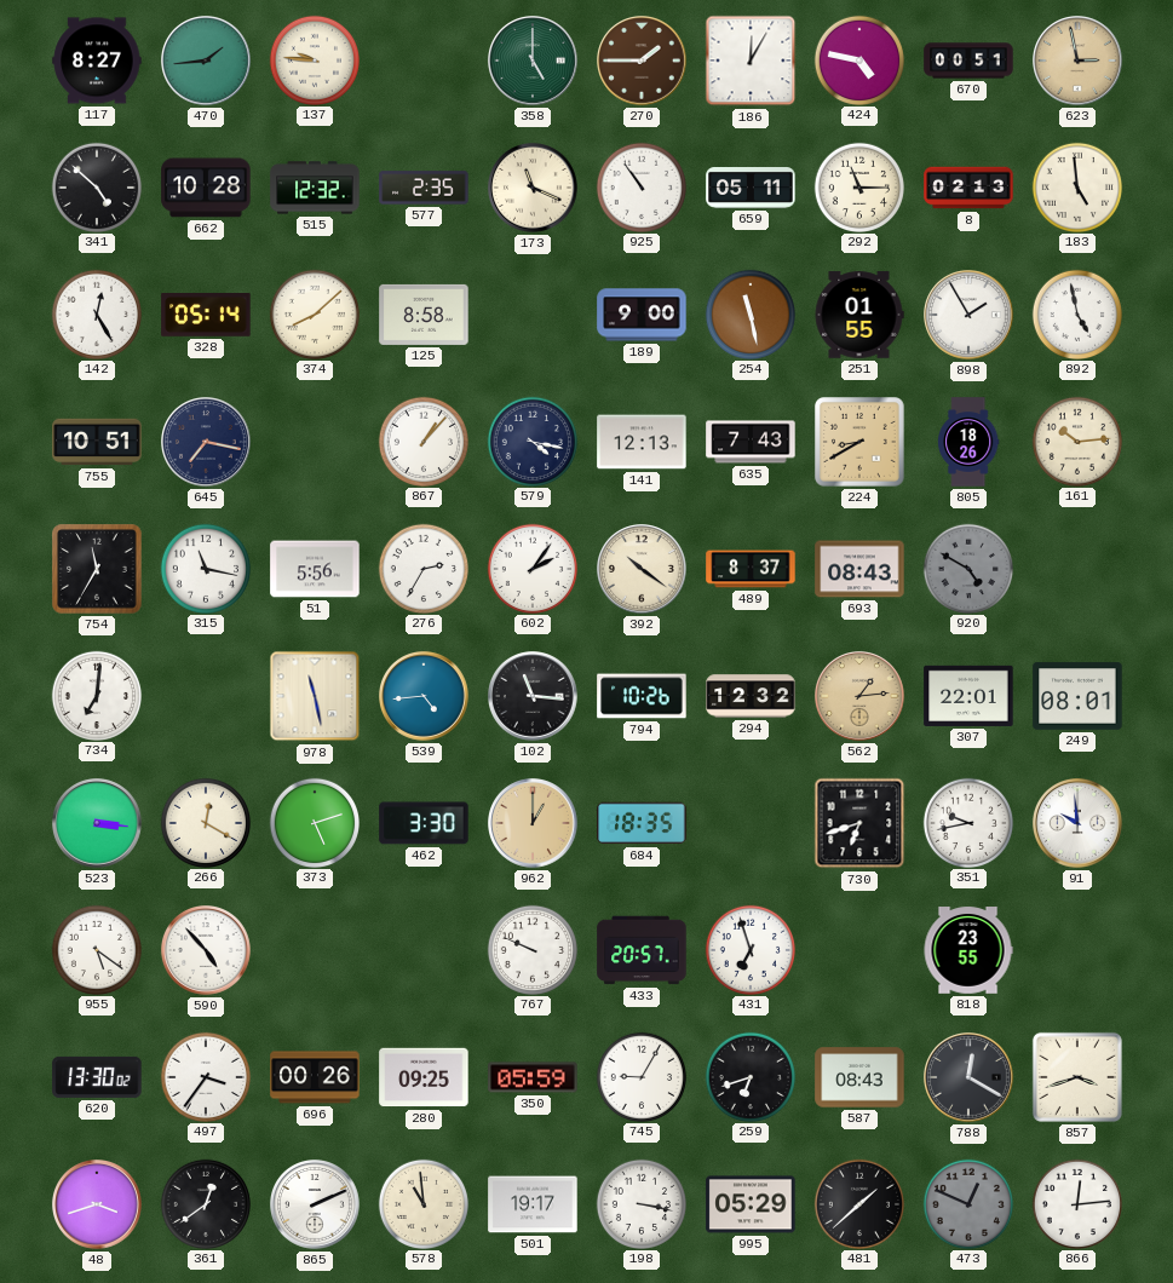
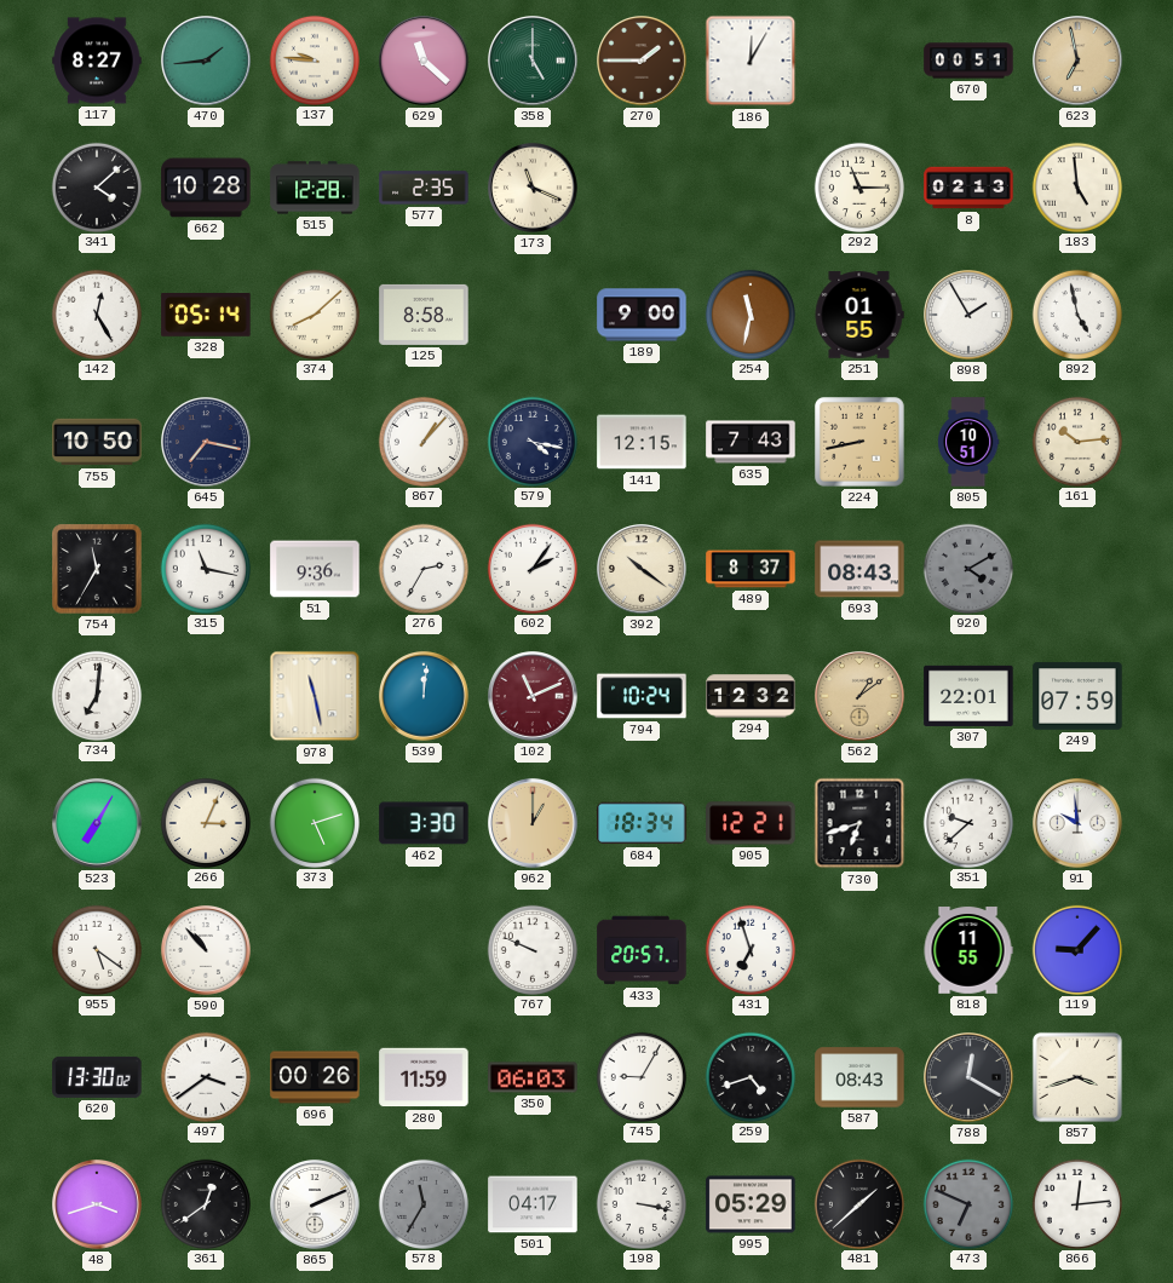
629: none -> 11:22 (425, 62)
424: 4:47 -> none (858, 59)
623: 2:58 -> 6:58 (1079, 62)
341: 4:52 -> 4:08 (96, 186)
515: 12:32 -> 12:28 (315, 188)
925: 10:54 -> none (640, 186)
659: 05:11 -> none (751, 189)
254: 11:28 -> 11:32 (749, 313)
755: 10:51 -> 10:50 (97, 442)
141: 12:13 -> 12:15 (642, 442)
224: 8:40 -> 8:43 (859, 442)
805: 18:26 -> 10:51 (970, 442)
51: 5:56 -> 9:36 (315, 569)
920: 4:50 -> 4:10 (967, 568)
539: 4:44 -> 12:01 (425, 697)
102: 11:16 -> 11:11 (534, 697)
102 dial: black -> burgundy (534, 697)
794: 10:26 -> 10:24 (642, 696)
562: 1:14 -> 1:09 (861, 697)
249: 08:01 -> 07:59 (1077, 696)
523: 3:16 -> 7:05 (98, 824)
266: 12:20 -> 3:04 (205, 822)
684: 18:35 -> 18:34 (642, 823)
905: none -> 12:21 (751, 823)
351: 9:43 -> 9:38 (967, 822)
590: 4:53 -> 10:53 (207, 951)
818: 23:55 -> 11:55 (968, 950)
119: none -> 9:07 (1076, 949)
497: 3:36 -> 3:39 (205, 1076)
280: 09:25 -> 11:59 (424, 1077)
350: 05:59 -> 06:03 (533, 1077)
259: 6:42 -> 4:42 (749, 1076)
578: 10:59 -> 11:35 (422, 1203)
578 dial: cream -> grey (422, 1203)
501: 19:17 -> 04:17 (533, 1204)
473: 12:49 -> 6:49 (967, 1203)
